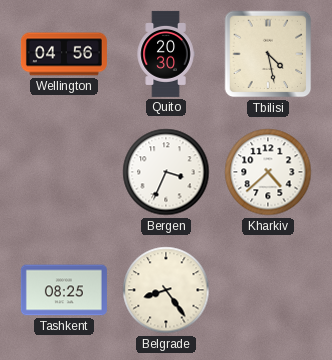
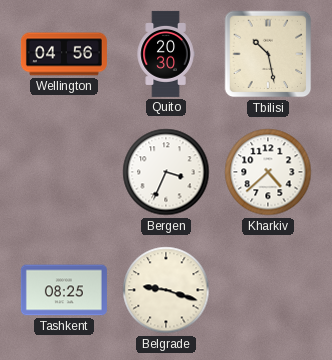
Tbilisi: 4:28 -> 10:28 (268, 54)
Belgrade: 8:24 -> 9:18 (166, 290)
